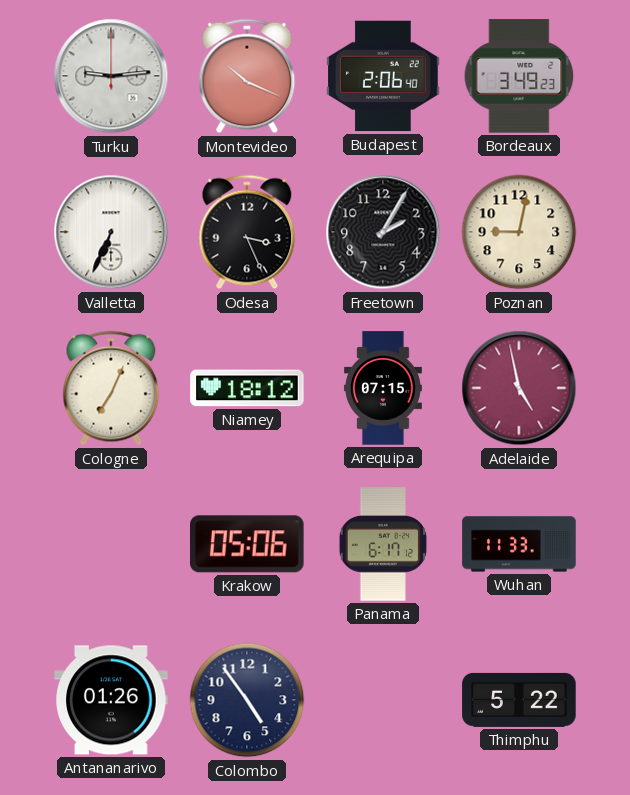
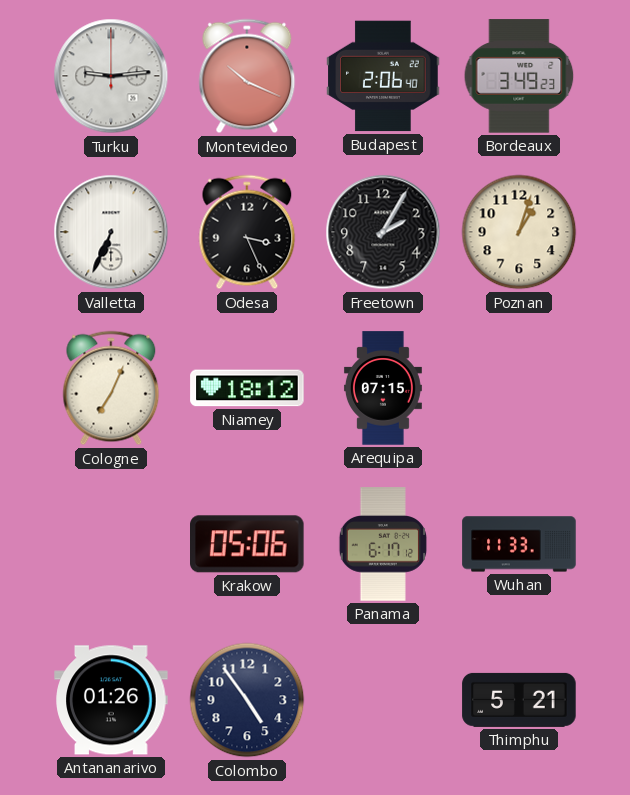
Poznan: 9:02 -> 1:03 (519, 232)
Adelaide: 4:58 -> none (519, 388)
Thimphu: 5:22 -> 5:21 (519, 700)
